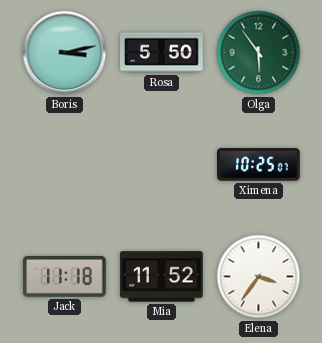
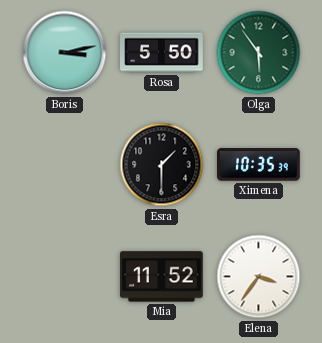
Esra: none -> 1:30 (162, 165)
Ximena: 10:25 -> 10:35 (259, 165)
Jack: 11:18 -> none (65, 277)
